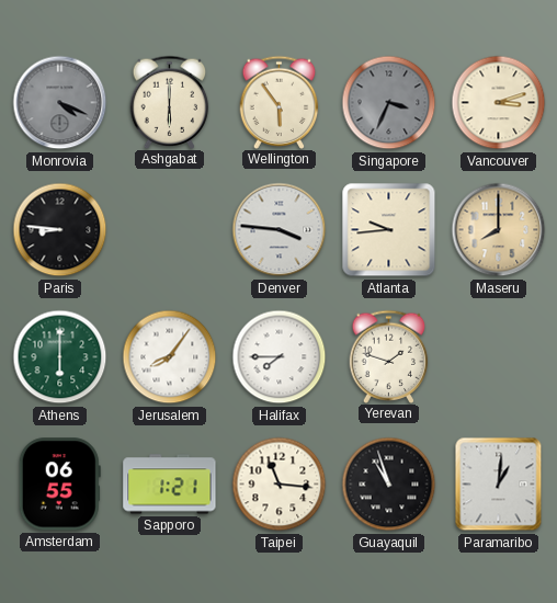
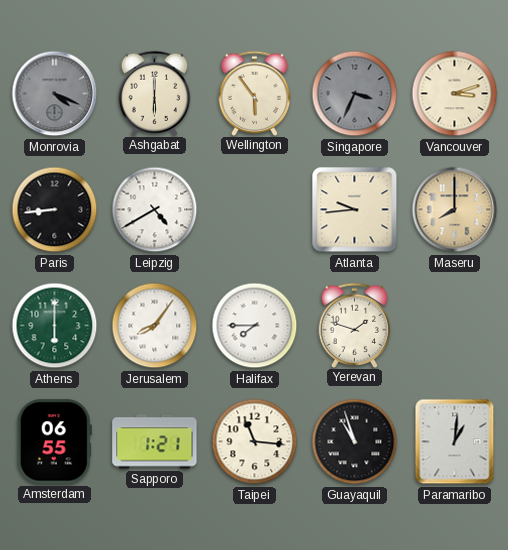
Paris: 8:46 -> 8:44 (55, 210)
Leipzig: none -> 4:40 (155, 210)
Denver: 3:46 -> none (280, 230)
